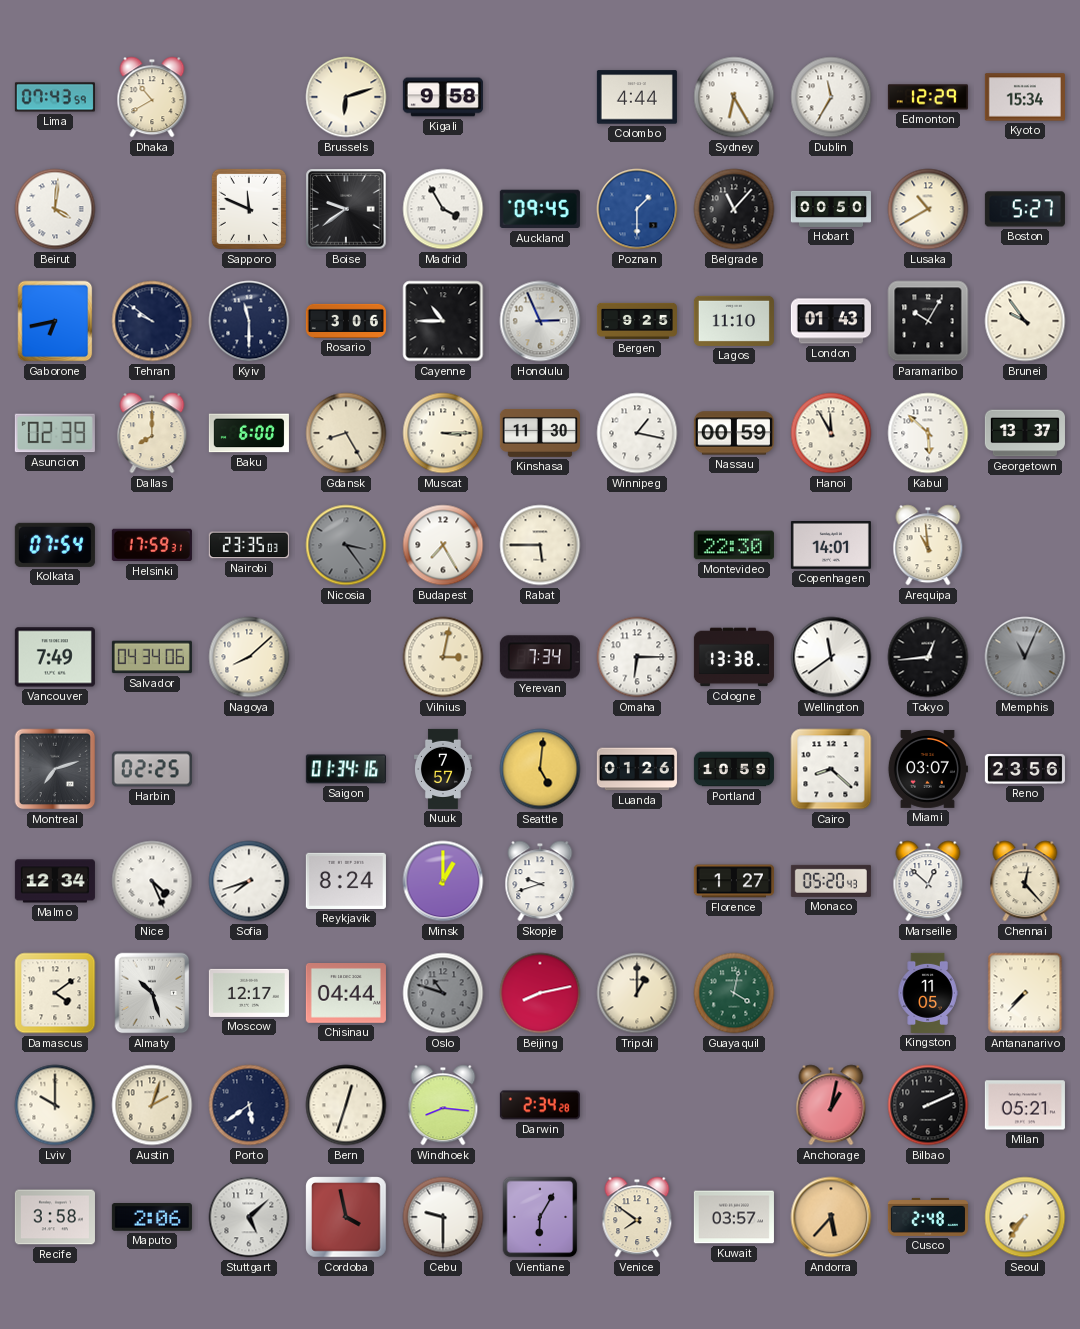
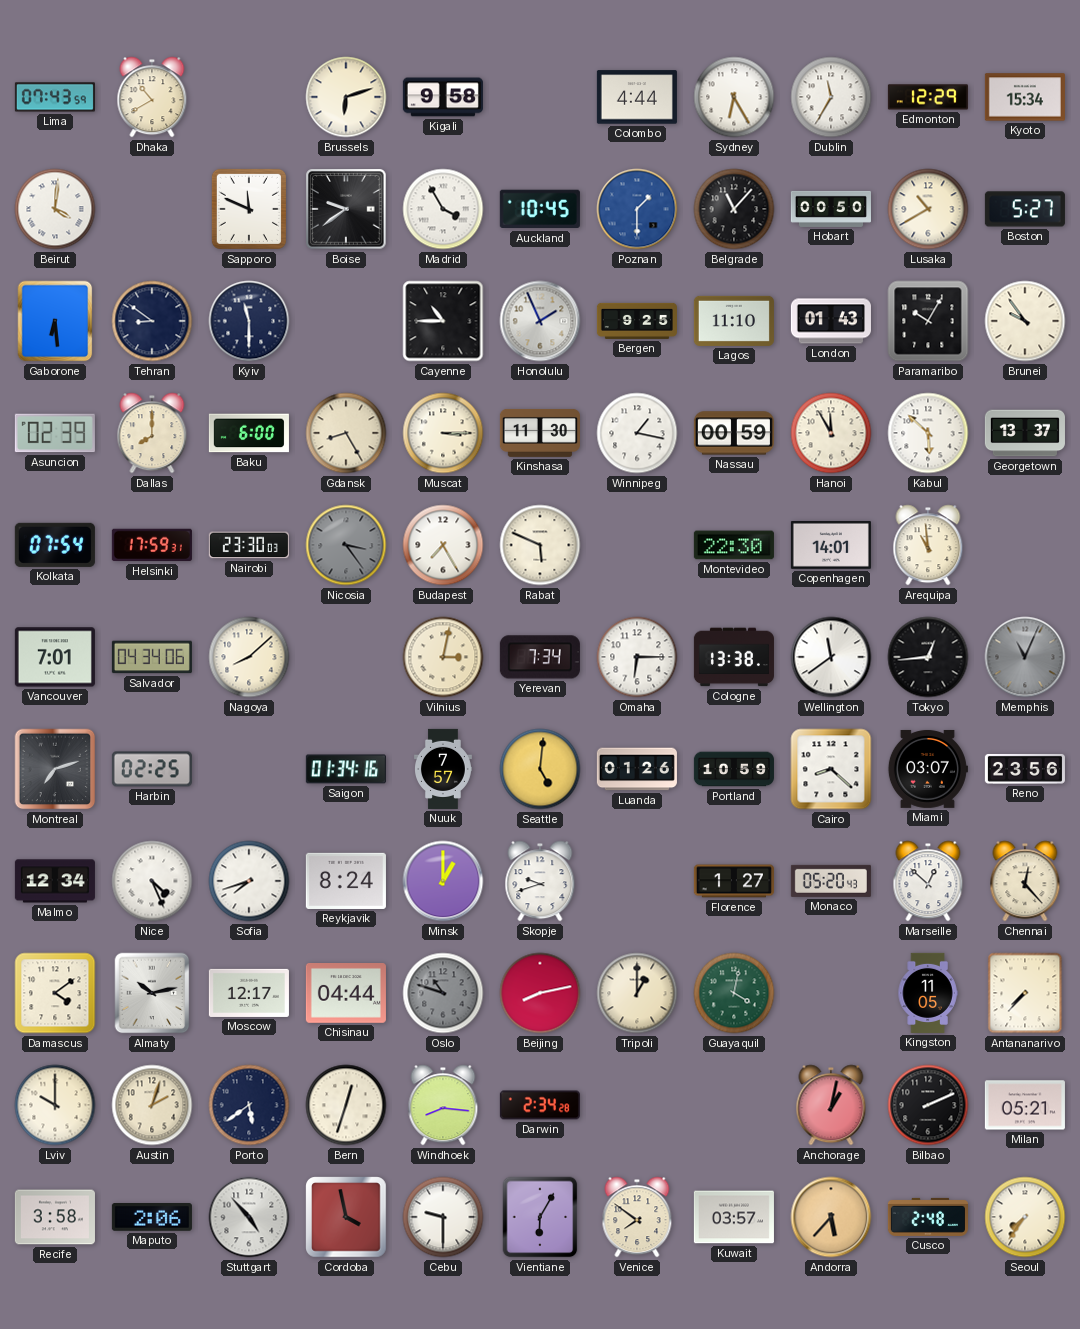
Auckland: 09:45 -> 10:45 (540, 209)
Gaborone: 6:43 -> 6:29 (55, 321)
Tehran: 9:51 -> 8:51 (152, 321)
Rosario: 3:06 -> none (346, 321)
Honolulu: 2:56 -> 1:56 (540, 321)
Nairobi: 23:35 -> 23:30 (249, 545)
Rabat: 5:45 -> 5:49 (540, 545)
Vancouver: 7:49 -> 7:01 (55, 657)
Almaty: 10:27 -> 10:13 (152, 993)
Stuttgart: 5:08 -> 4:53 (249, 1217)
